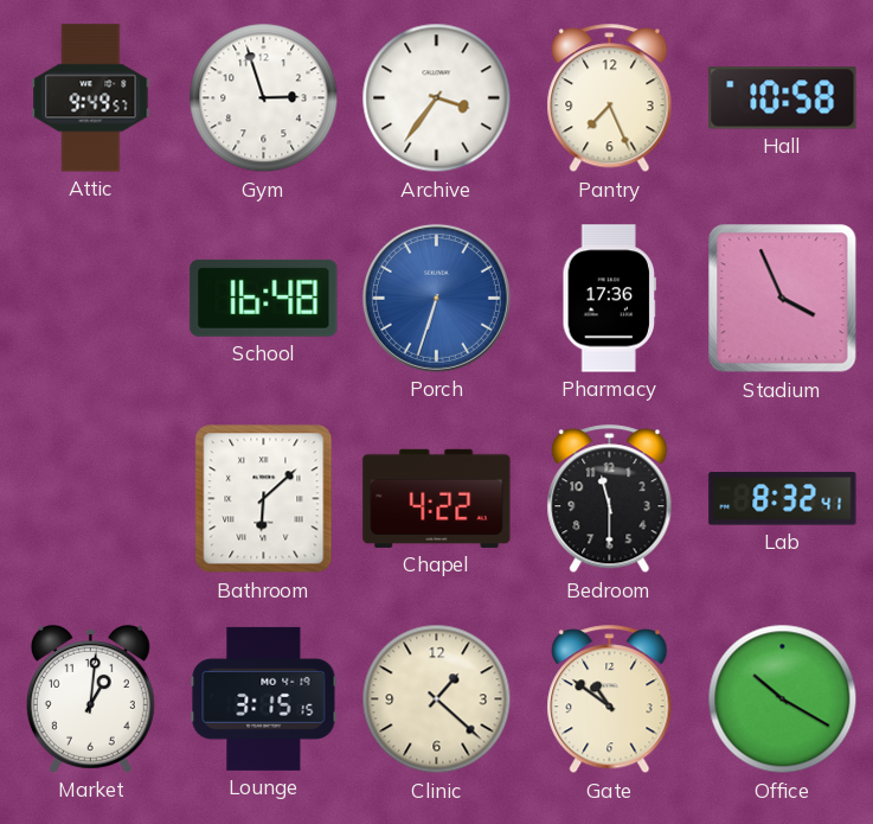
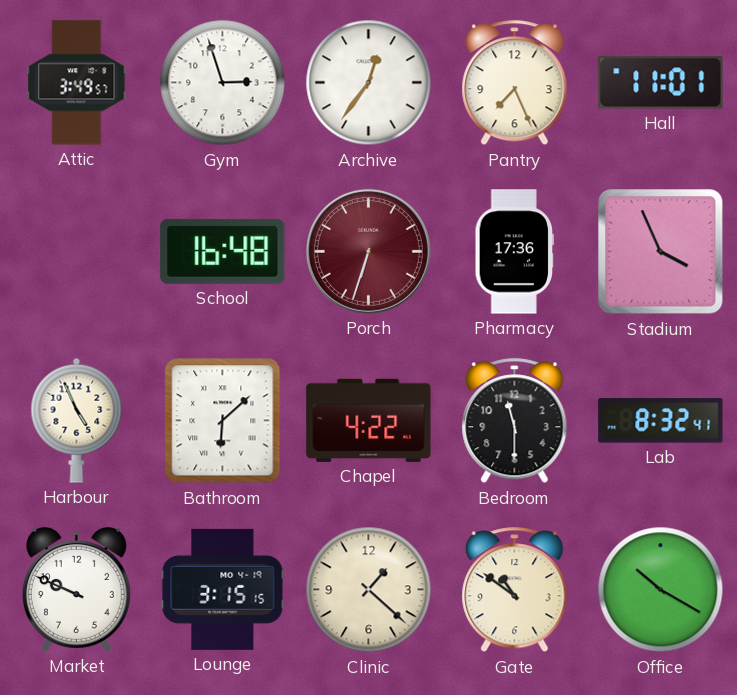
Attic: 9:49 -> 3:49 (77, 83)
Archive: 3:36 -> 12:36 (369, 83)
Hall: 10:58 -> 11:01 (661, 83)
Porch dial: blue -> burgundy (368, 251)
Harbour: none -> 4:56 (77, 420)
Market: 1:01 -> 9:49 (76, 589)
